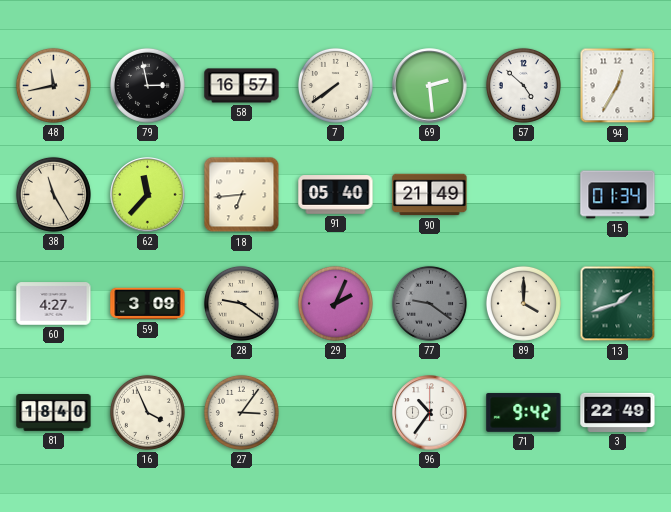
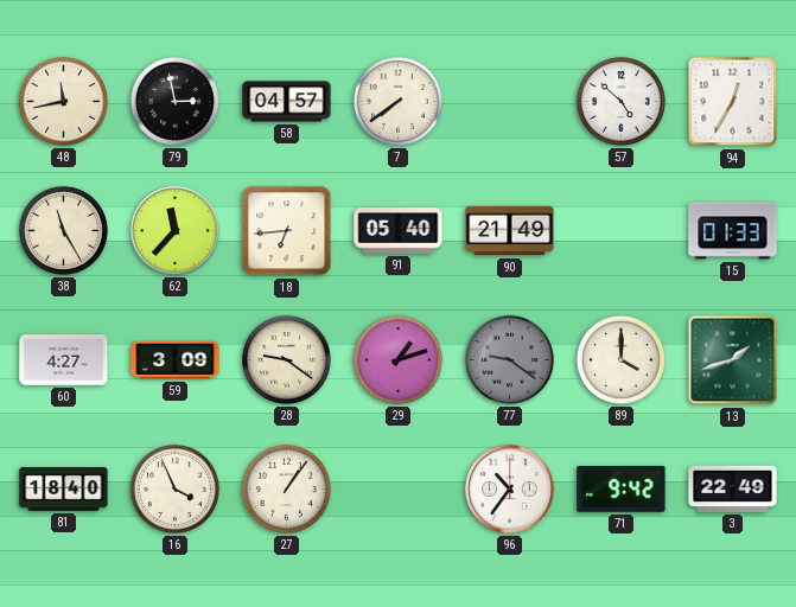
58: 16:57 -> 04:57 (287, 102)
69: 2:29 -> none (430, 86)
15: 01:34 -> 01:33 (733, 231)
29: 2:04 -> 1:12 (397, 359)
27: 3:06 -> 1:06 (286, 488)
